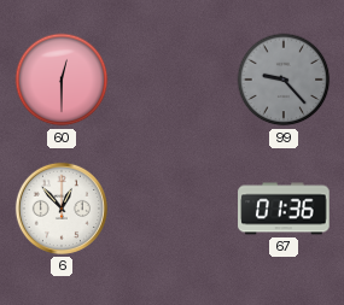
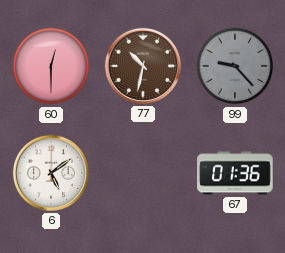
77: none -> 10:32 (143, 66)
6: 12:53 -> 5:09 (51, 173)
